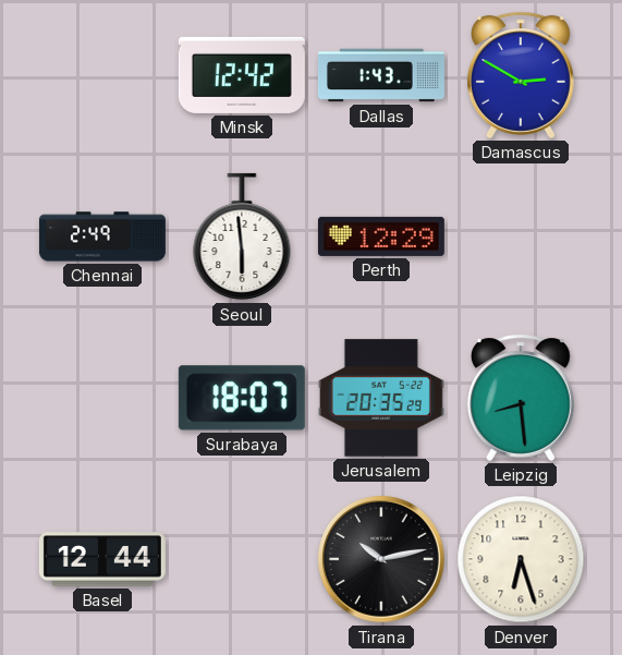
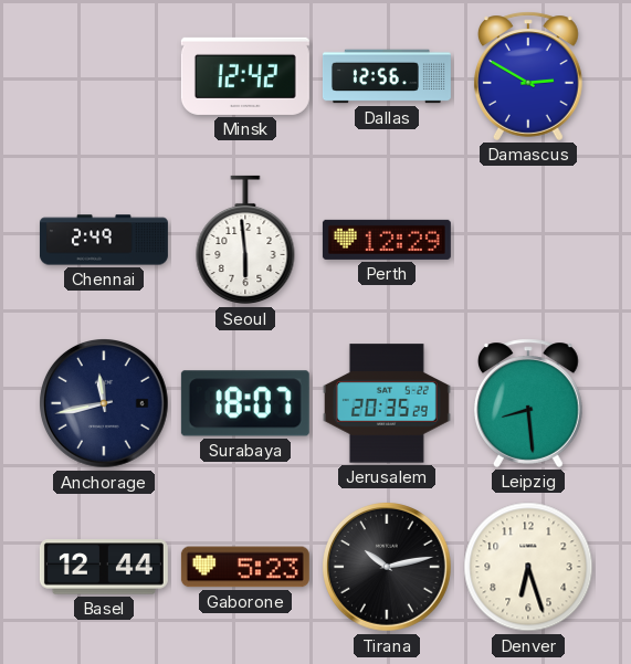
Dallas: 1:43 -> 12:56 (387, 76)
Anchorage: none -> 11:43 (105, 404)
Gaborone: none -> 5:23 (245, 567)
